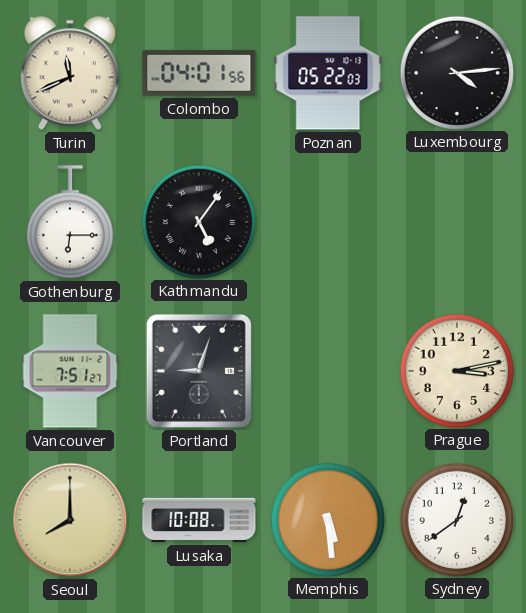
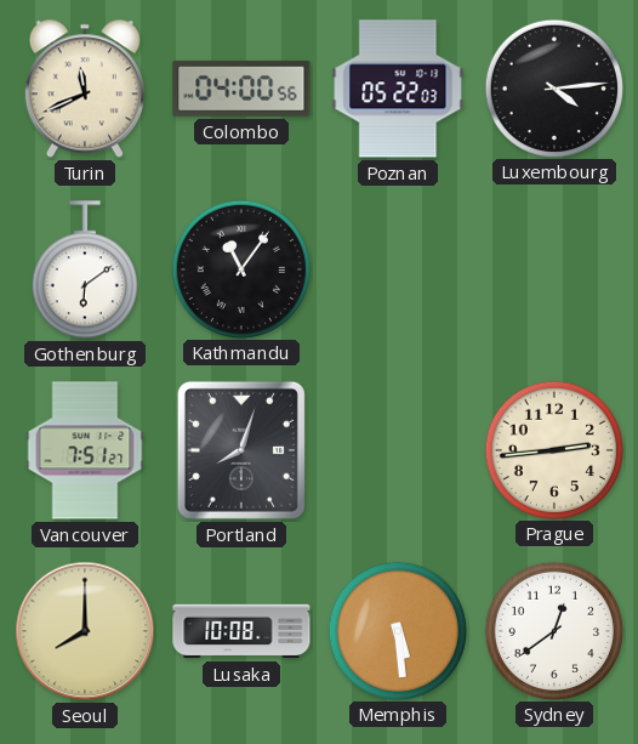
Colombo: 04:01 -> 04:00 (241, 89)
Gothenburg: 6:15 -> 6:09 (85, 269)
Kathmandu: 5:06 -> 11:06 (240, 268)
Portland: 9:03 -> 8:03 (241, 450)
Prague: 3:13 -> 2:44 (553, 449)
